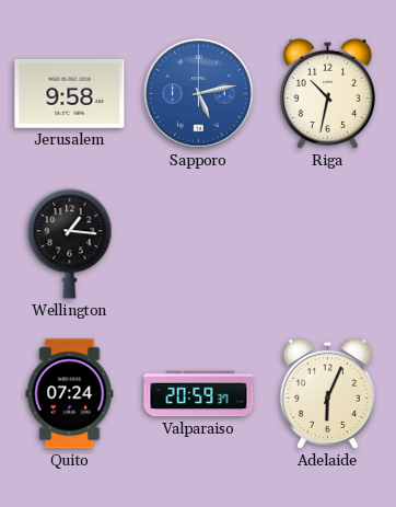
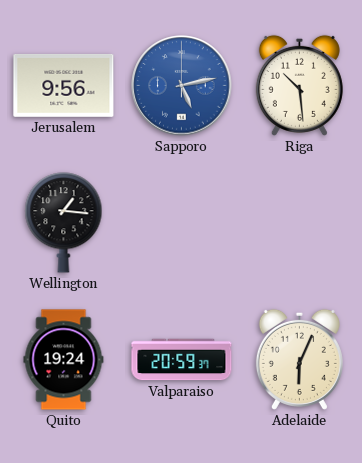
Jerusalem: 9:58 -> 9:56 (64, 86)
Riga: 10:32 -> 10:29 (299, 85)
Quito: 07:24 -> 19:24 (64, 360)
